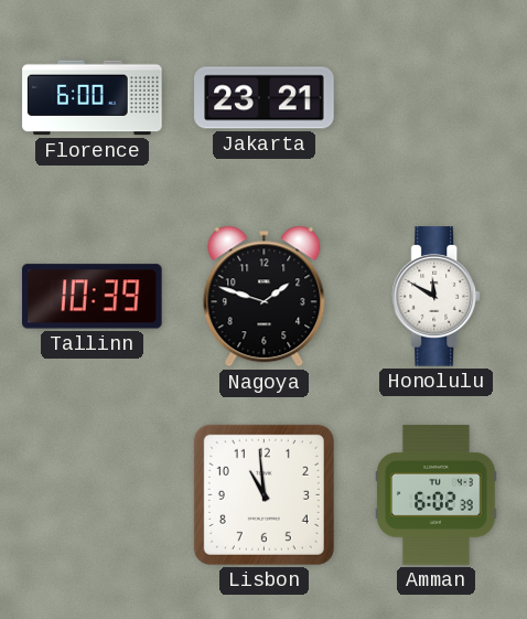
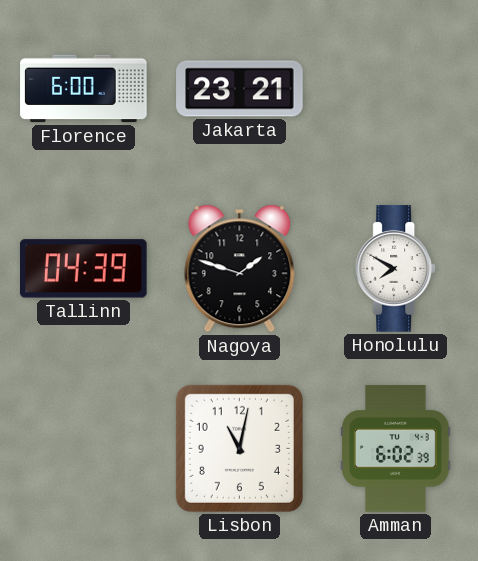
Tallinn: 10:39 -> 04:39 (84, 269)
Honolulu: 11:50 -> 7:50 (396, 269)
Lisbon: 10:59 -> 11:02 (239, 448)
